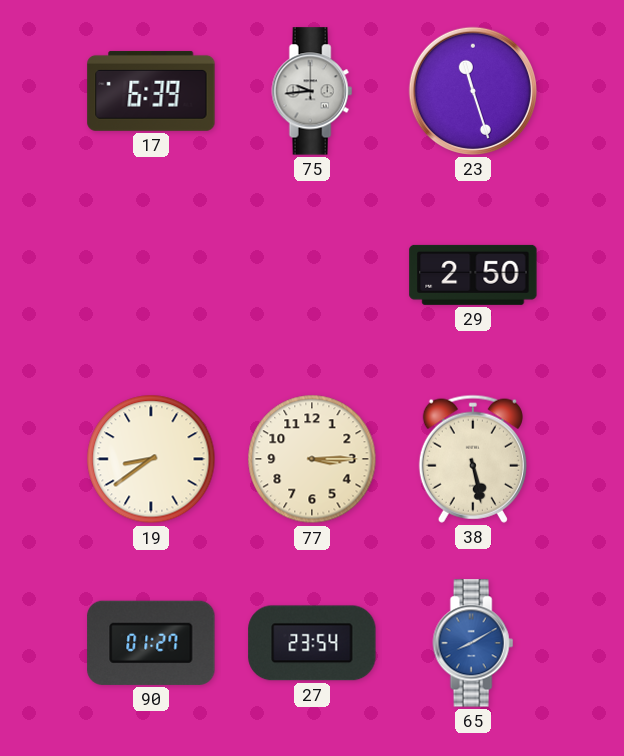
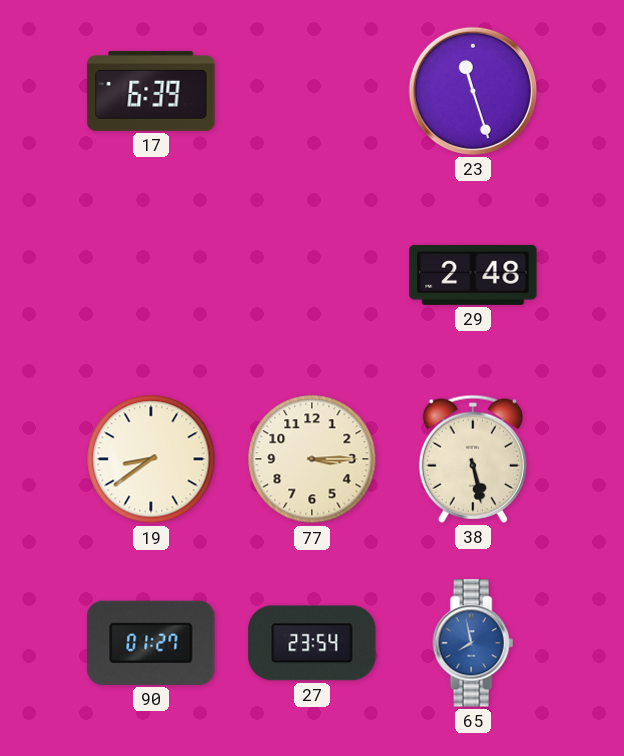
75: 9:44 -> none (312, 91)
29: 2:50 -> 2:48 (473, 275)
65: 8:10 -> 7:58 (473, 643)
